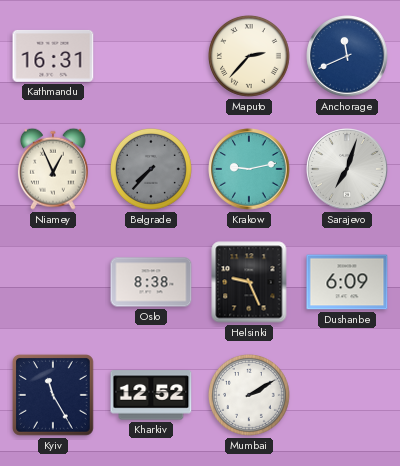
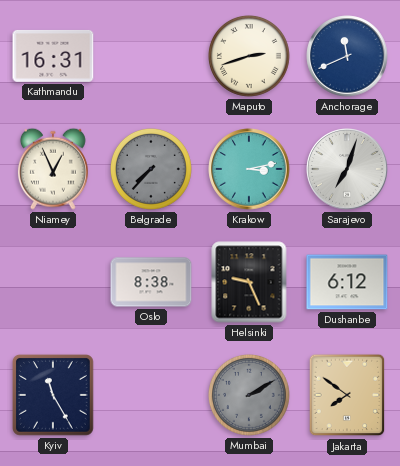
Maputo: 2:37 -> 2:42 (250, 57)
Krakow: 9:13 -> 3:13 (249, 169)
Dushanbe: 6:09 -> 6:12 (347, 282)
Kharkiv: 12:52 -> none (151, 395)
Mumbai dial: white -> grey (250, 396)
Jakarta: none -> 7:51 (347, 395)
